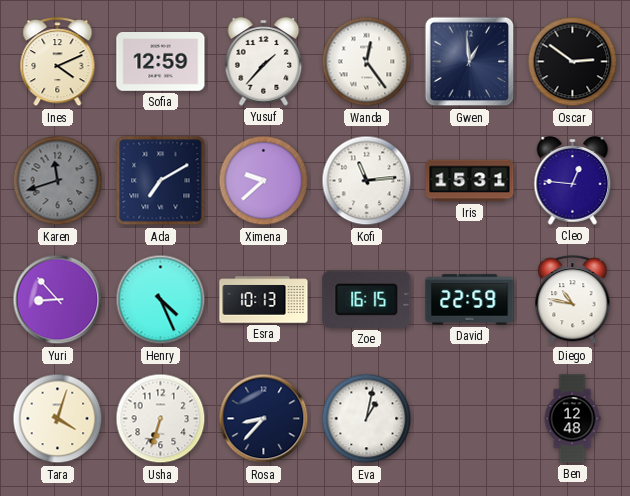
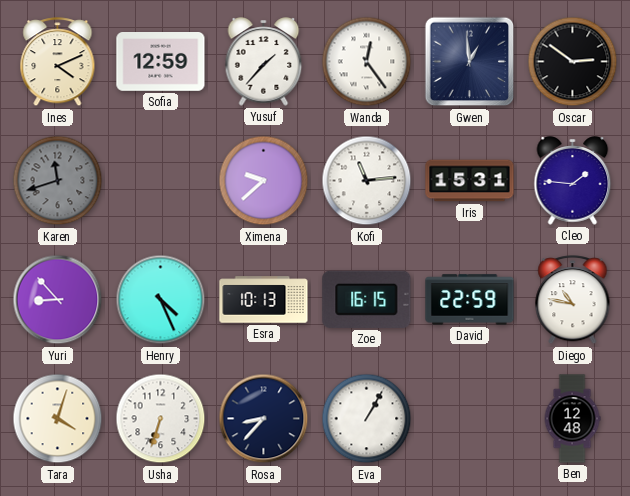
Ada: 7:10 -> none (161, 181)
Cleo: 12:46 -> 1:46 (573, 181)
Eva: 1:02 -> 1:05 (367, 419)
